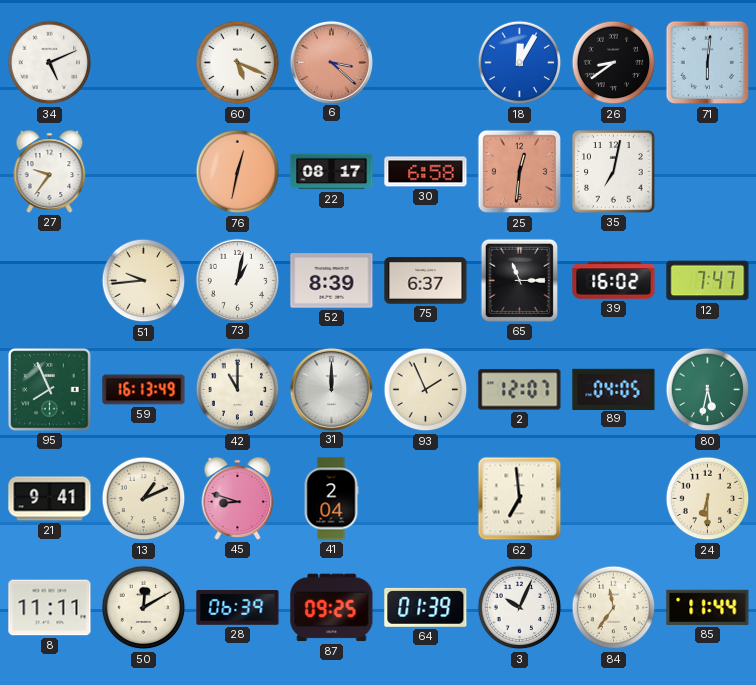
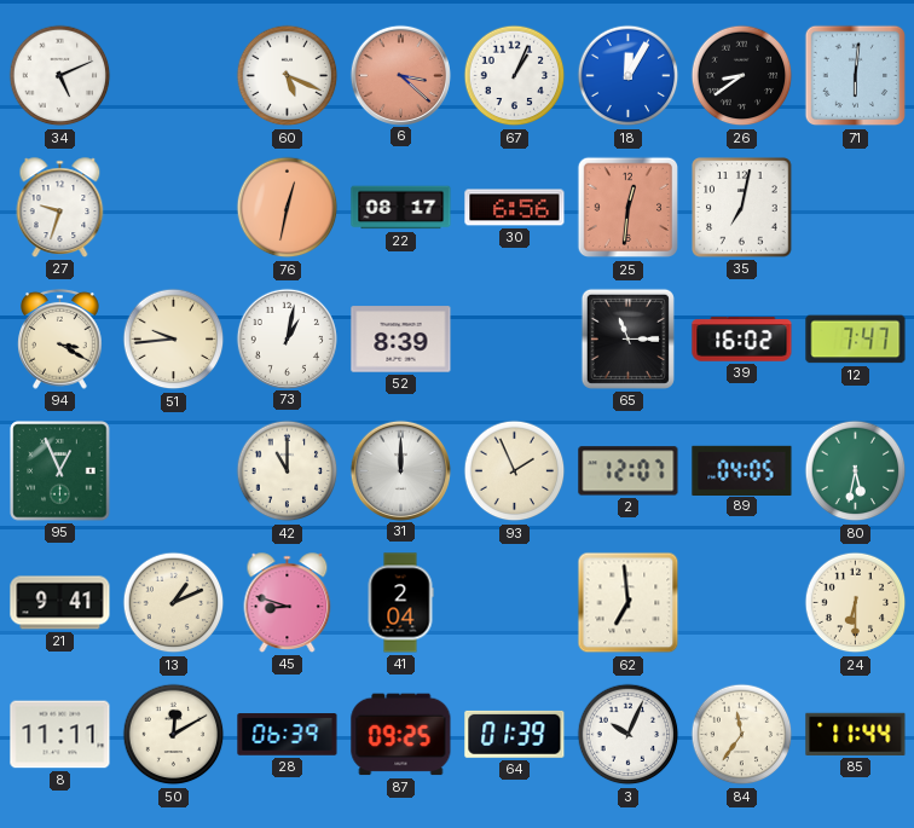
67: none -> 1:04 (515, 76)
27: 9:36 -> 9:33 (60, 208)
30: 6:58 -> 6:56 (515, 208)
94: none -> 3:20 (60, 338)
75: 6:37 -> none (426, 281)
95: 7:56 -> 12:56 (60, 471)
59: 16:13 -> none (144, 390)
